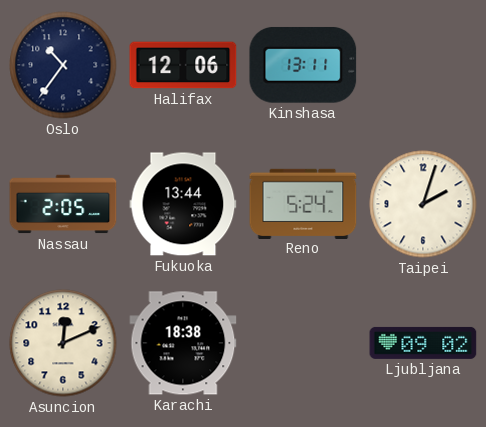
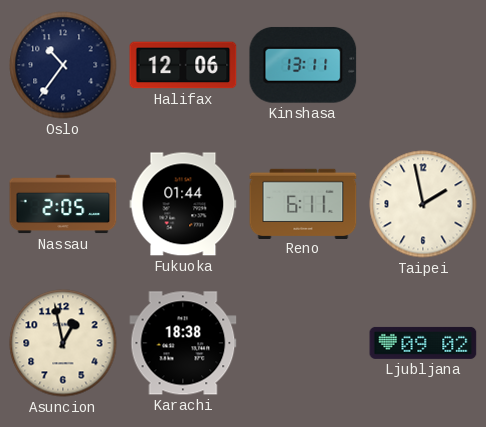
Fukuoka: 13:44 -> 01:44 (183, 204)
Reno: 5:24 -> 6:11 (303, 203)
Taipei: 2:03 -> 1:58 (423, 204)
Asuncion: 12:11 -> 12:58 (63, 343)
